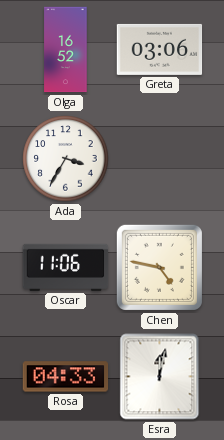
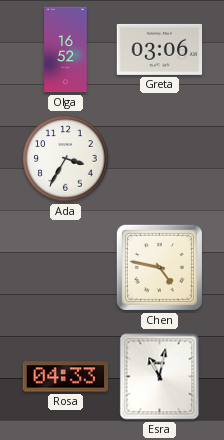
Oscar: 11:06 -> none (66, 267)
Esra: 12:02 -> 11:02 (160, 377)
